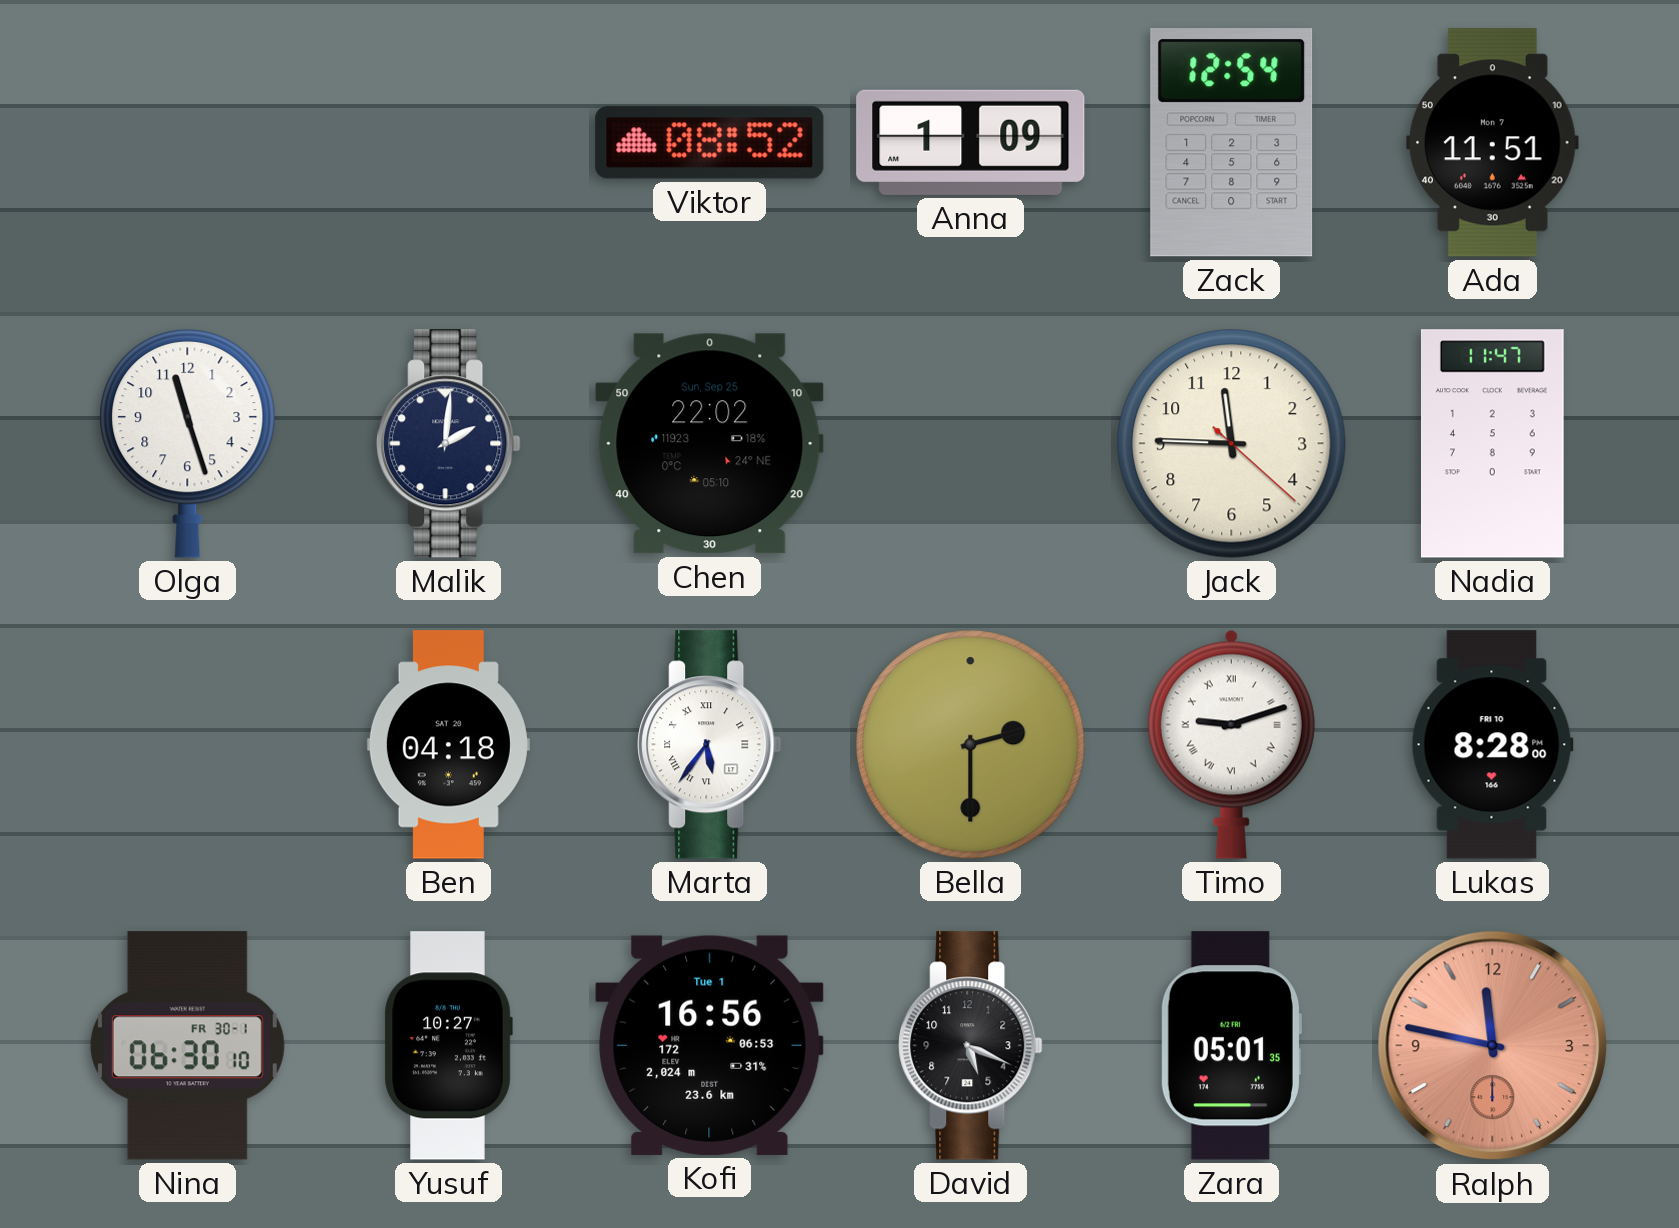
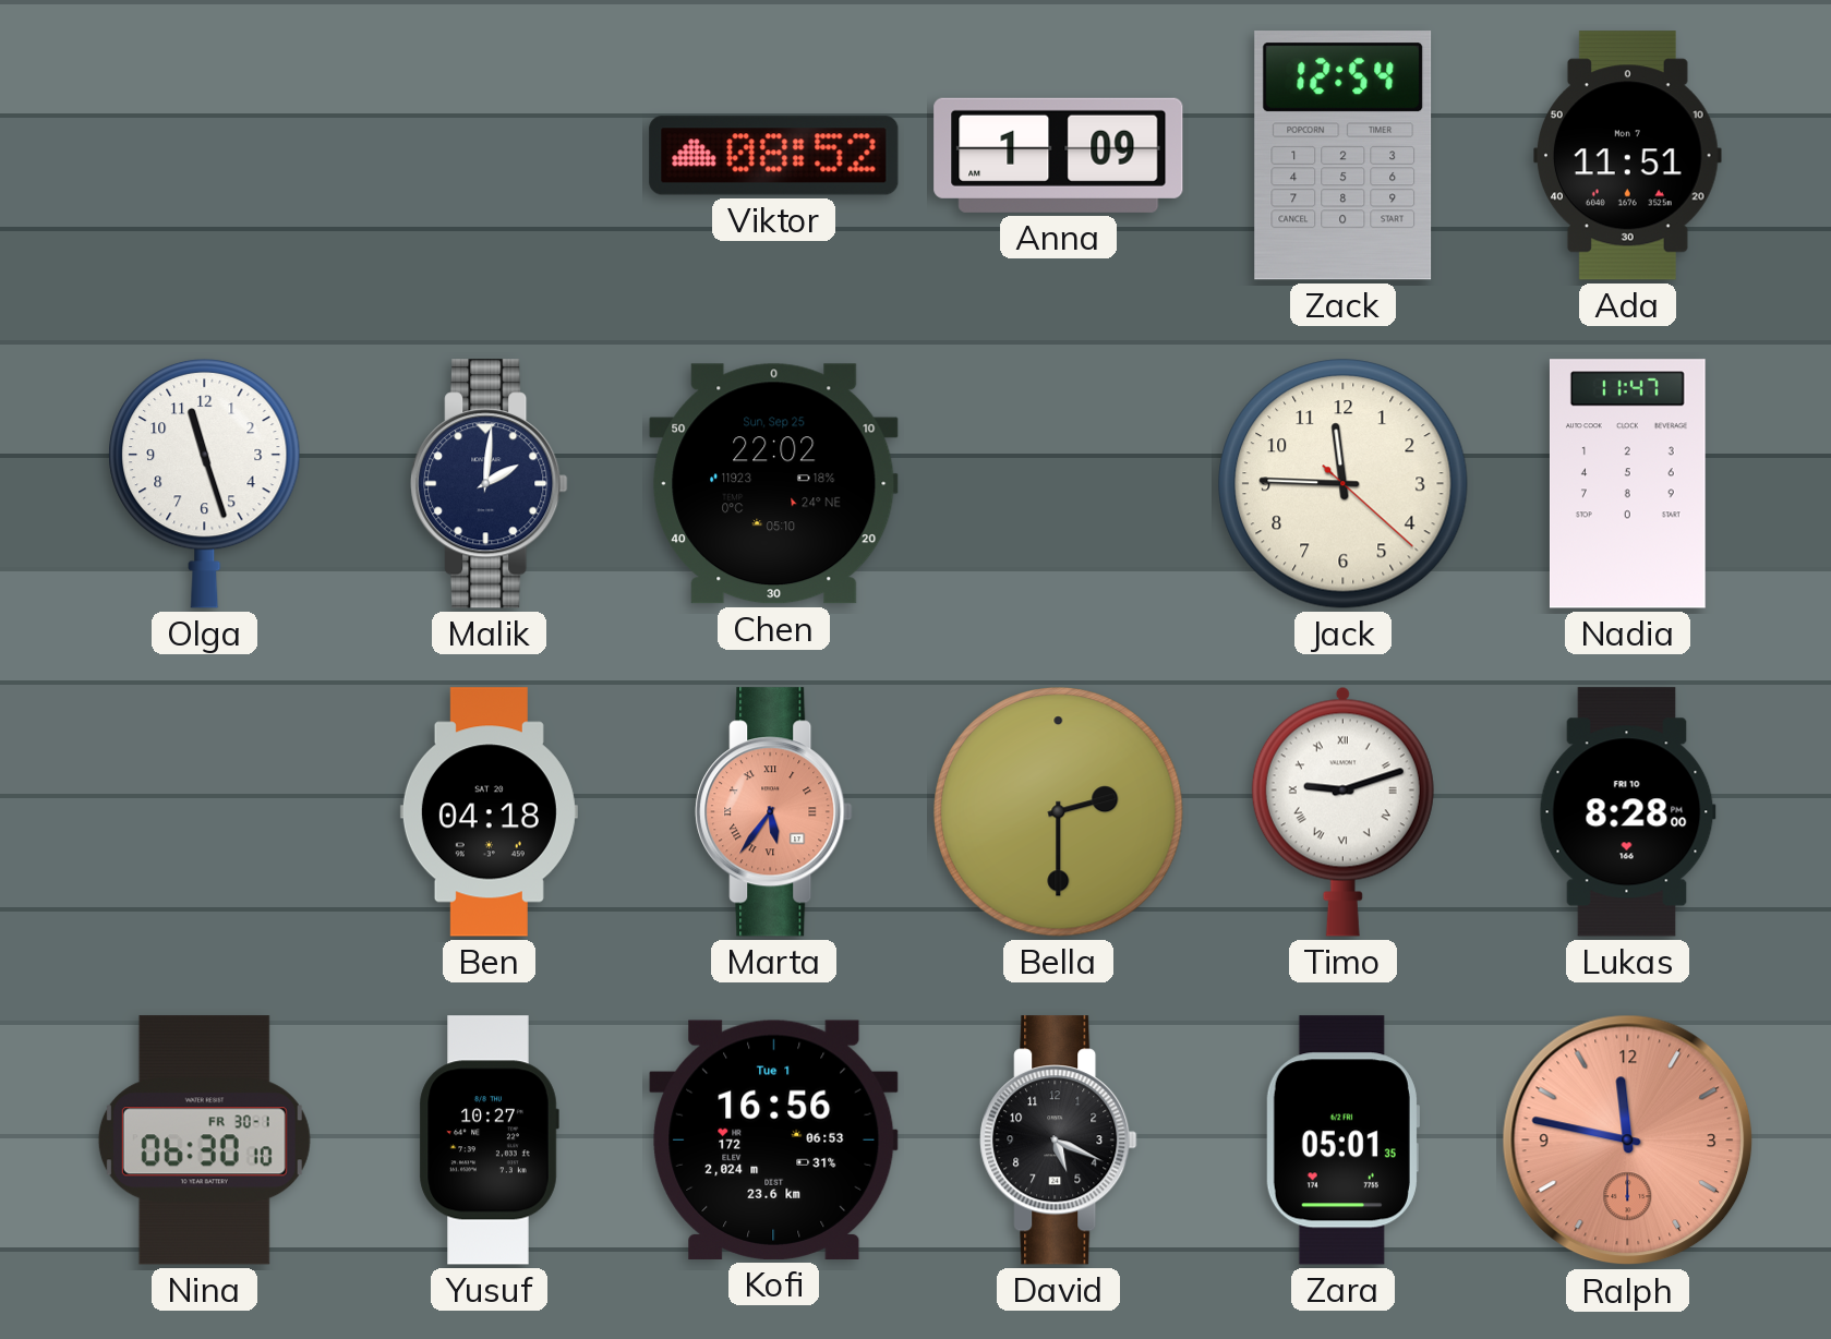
Marta dial: white -> salmon (774, 812)
